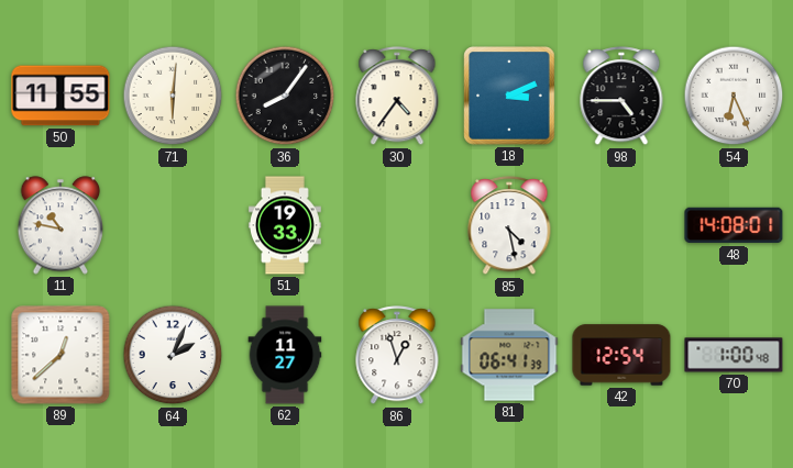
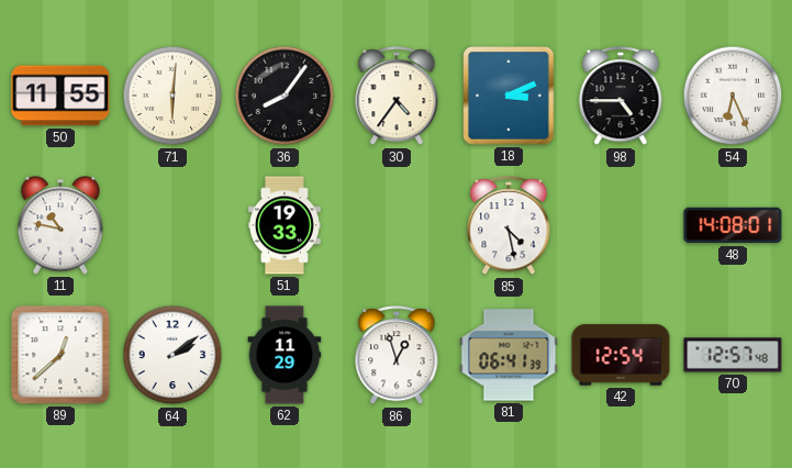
64: 2:04 -> 2:09 (172, 355)
62: 11:27 -> 11:29 (285, 355)
70: 1:00 -> 12:57 (733, 355)
